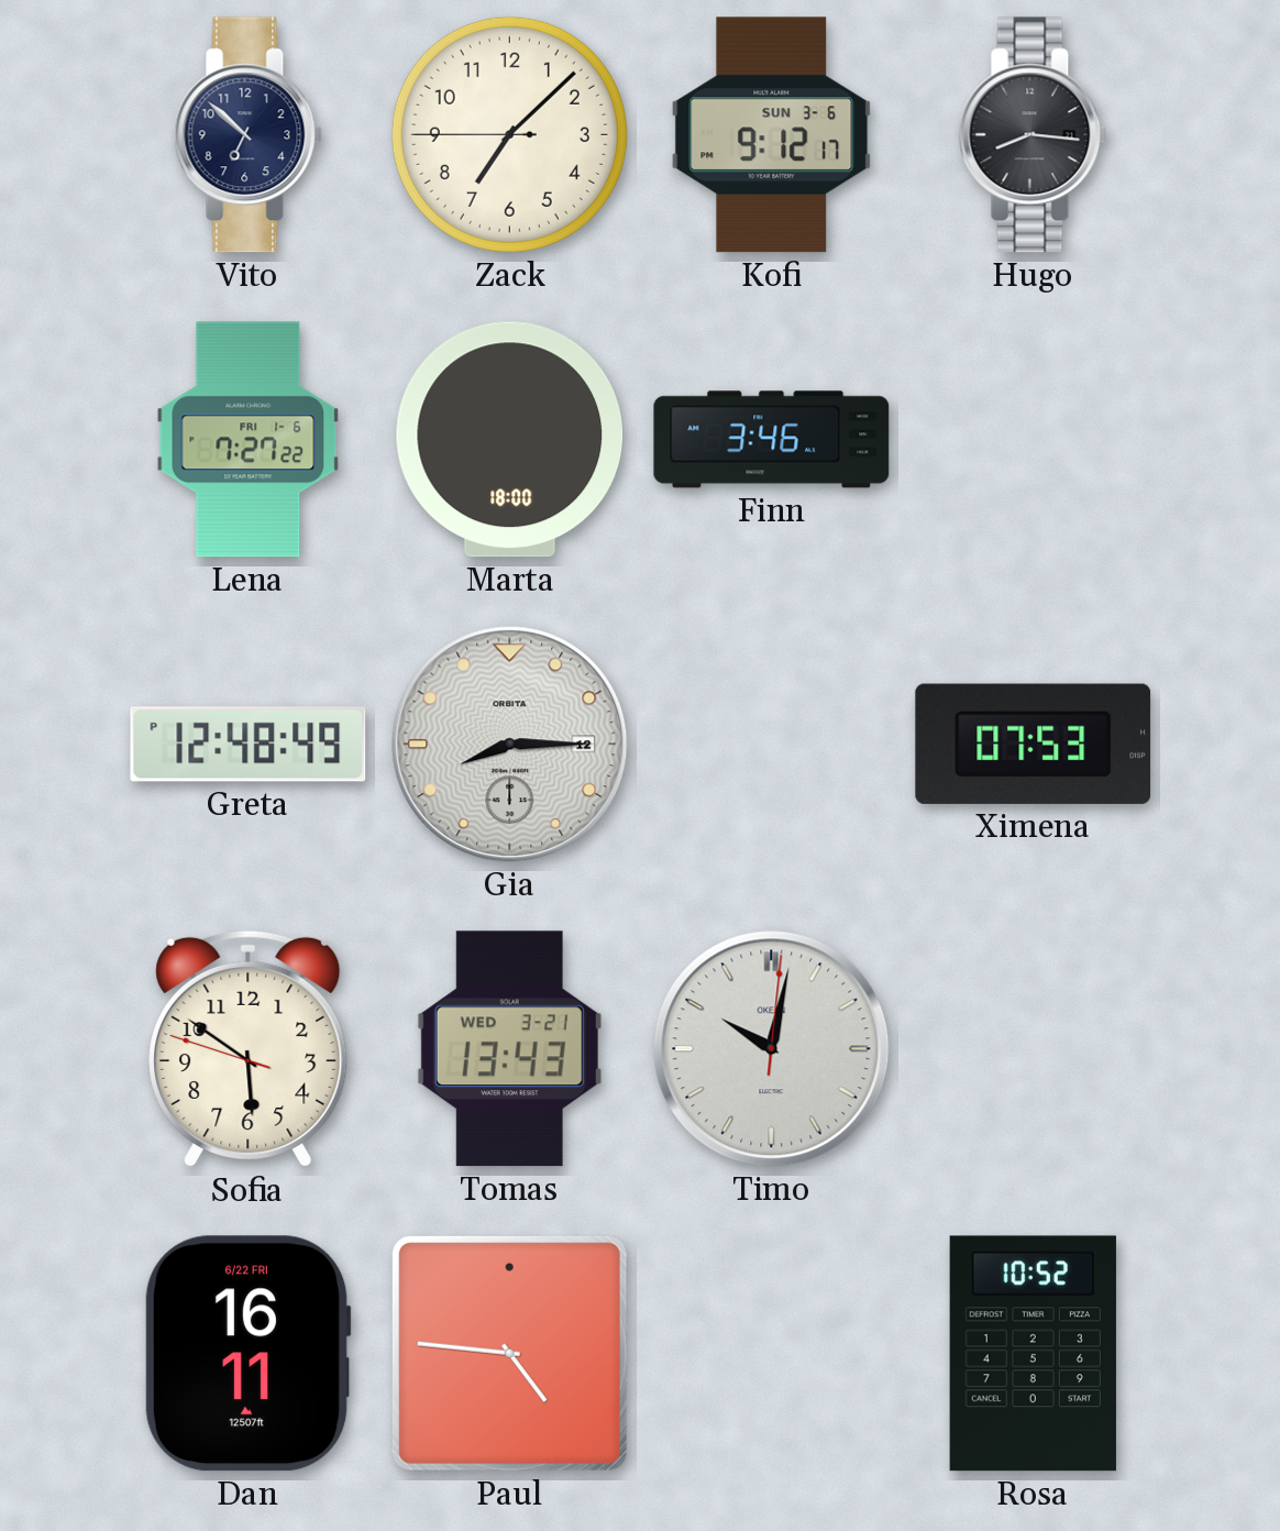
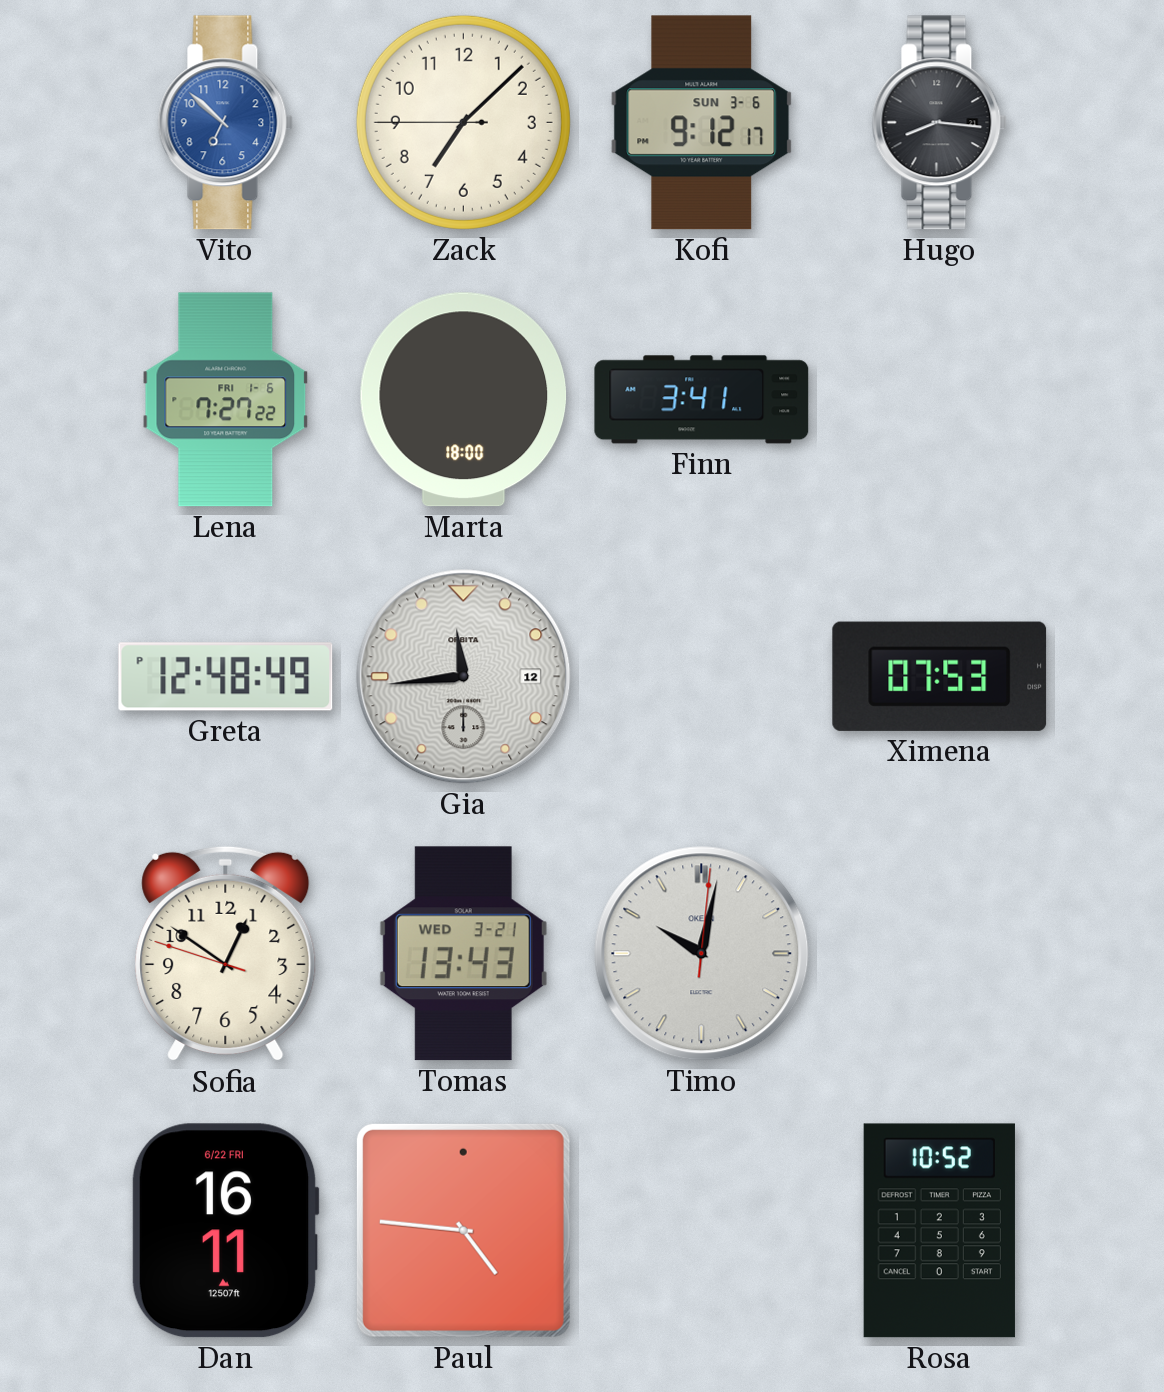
Vito dial: navy -> blue (226, 123)
Finn: 3:46 -> 3:41 (702, 400)
Gia: 8:15 -> 11:44 (464, 677)
Sofia: 5:50 -> 12:50 (226, 954)
